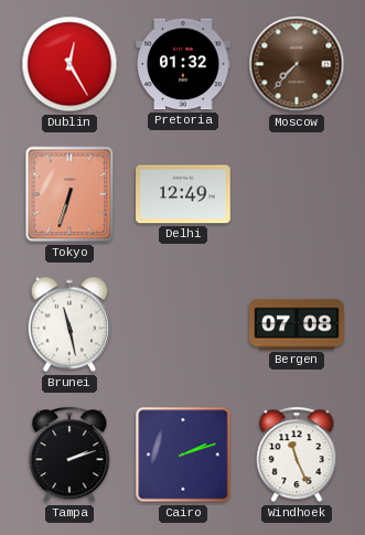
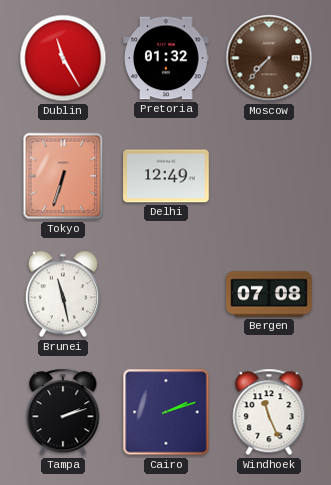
Dublin: 12:25 -> 11:25 (63, 58)
